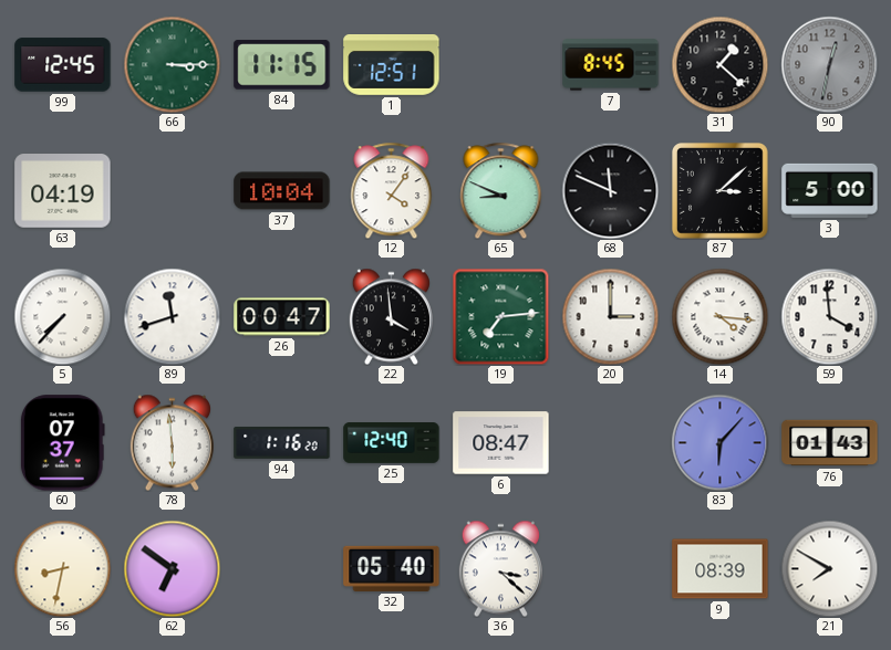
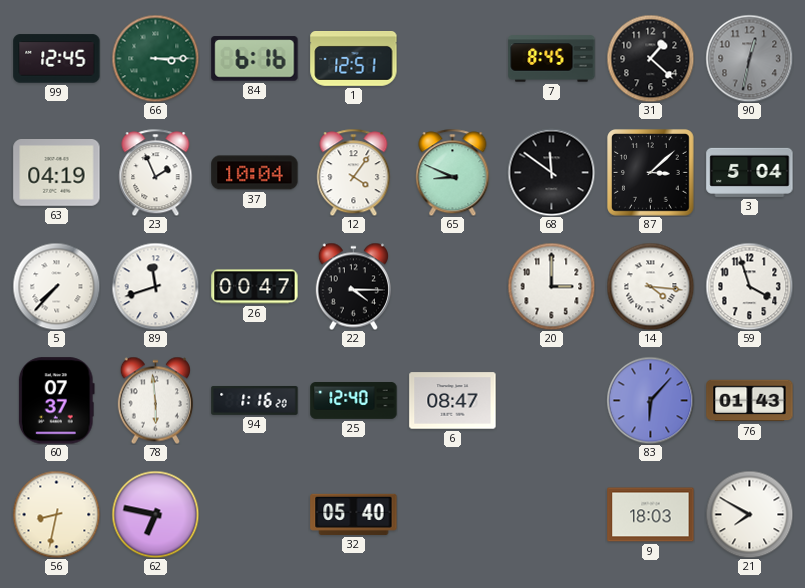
84: 11:15 -> 6:16 (255, 59)
23: none -> 1:56 (156, 172)
68: 11:49 -> 11:51 (551, 172)
3: 5:00 -> 5:04 (750, 172)
22: 3:59 -> 4:15 (353, 286)
19: 7:14 -> none (500, 316)
59: 3:59 -> 3:57 (749, 286)
62: 6:51 -> 6:47 (155, 514)
36: 3:22 -> none (500, 568)
9: 08:39 -> 18:03 (651, 515)
